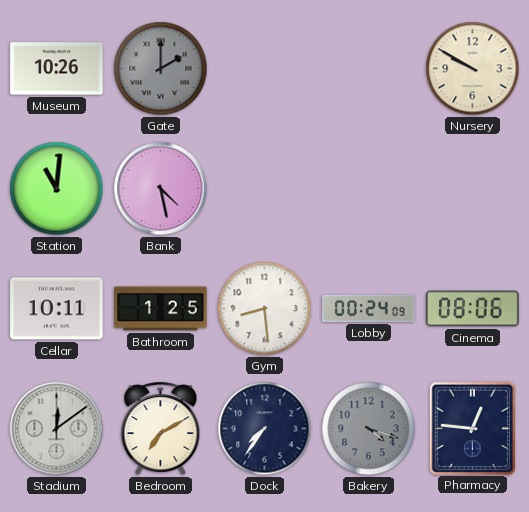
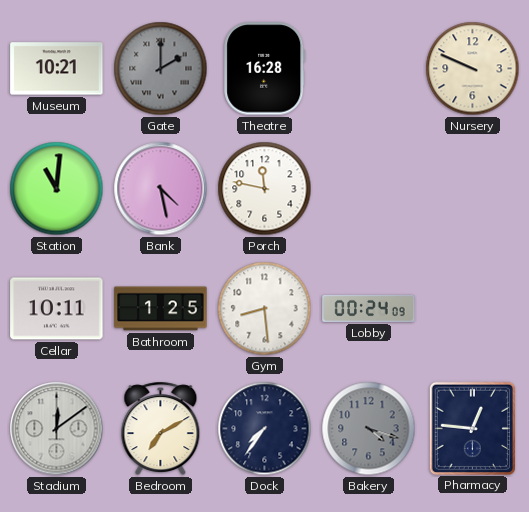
Museum: 10:26 -> 10:21 (57, 69)
Theatre: none -> 16:28 (265, 69)
Nursery: 9:50 -> 9:49 (473, 69)
Porch: none -> 11:47 (265, 189)
Cinema: 08:06 -> none (473, 309)
